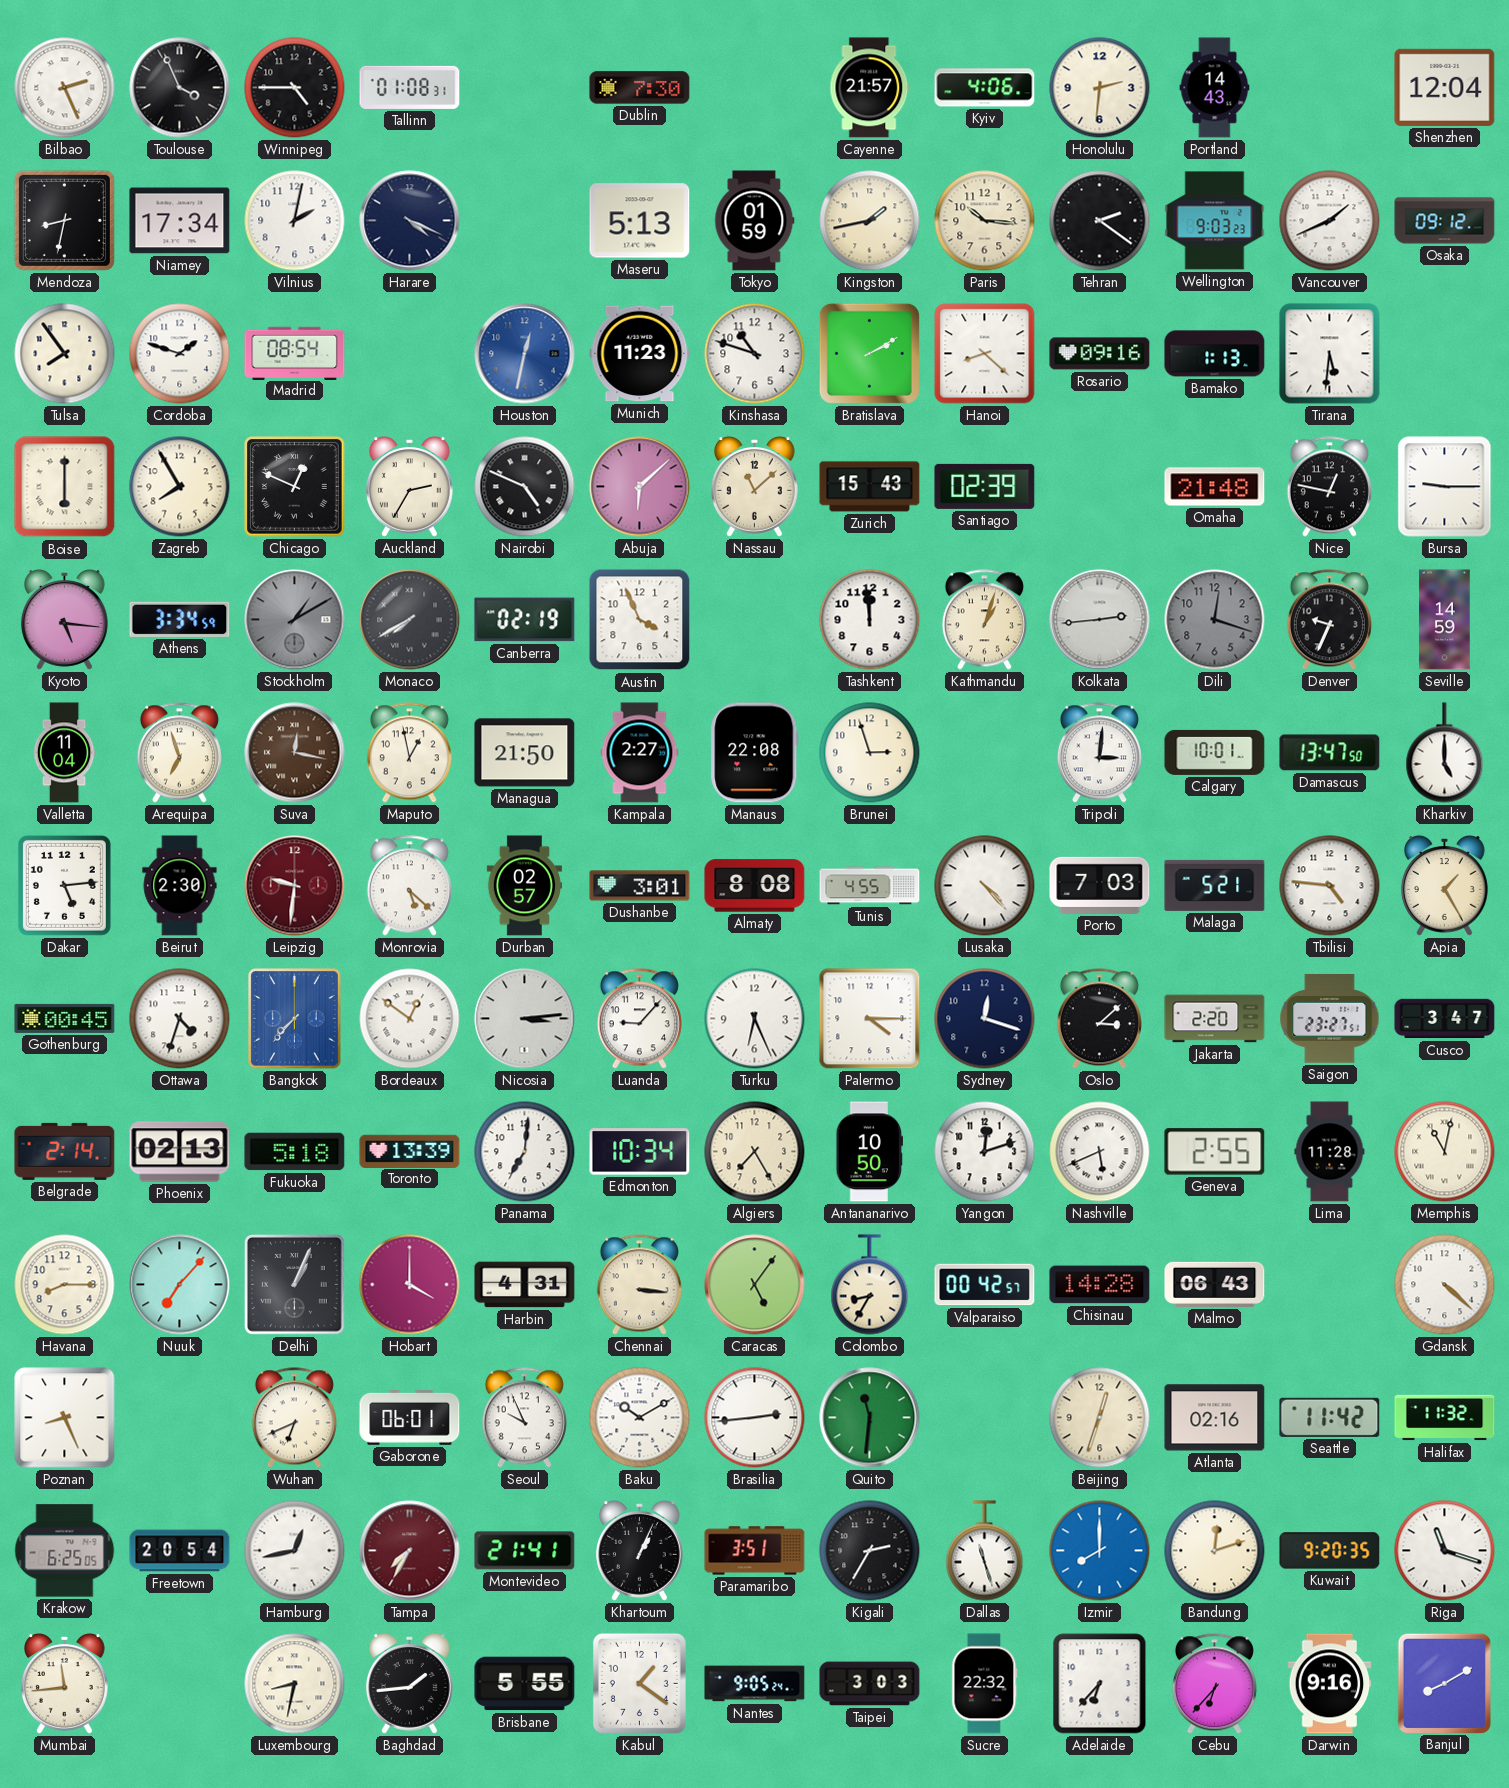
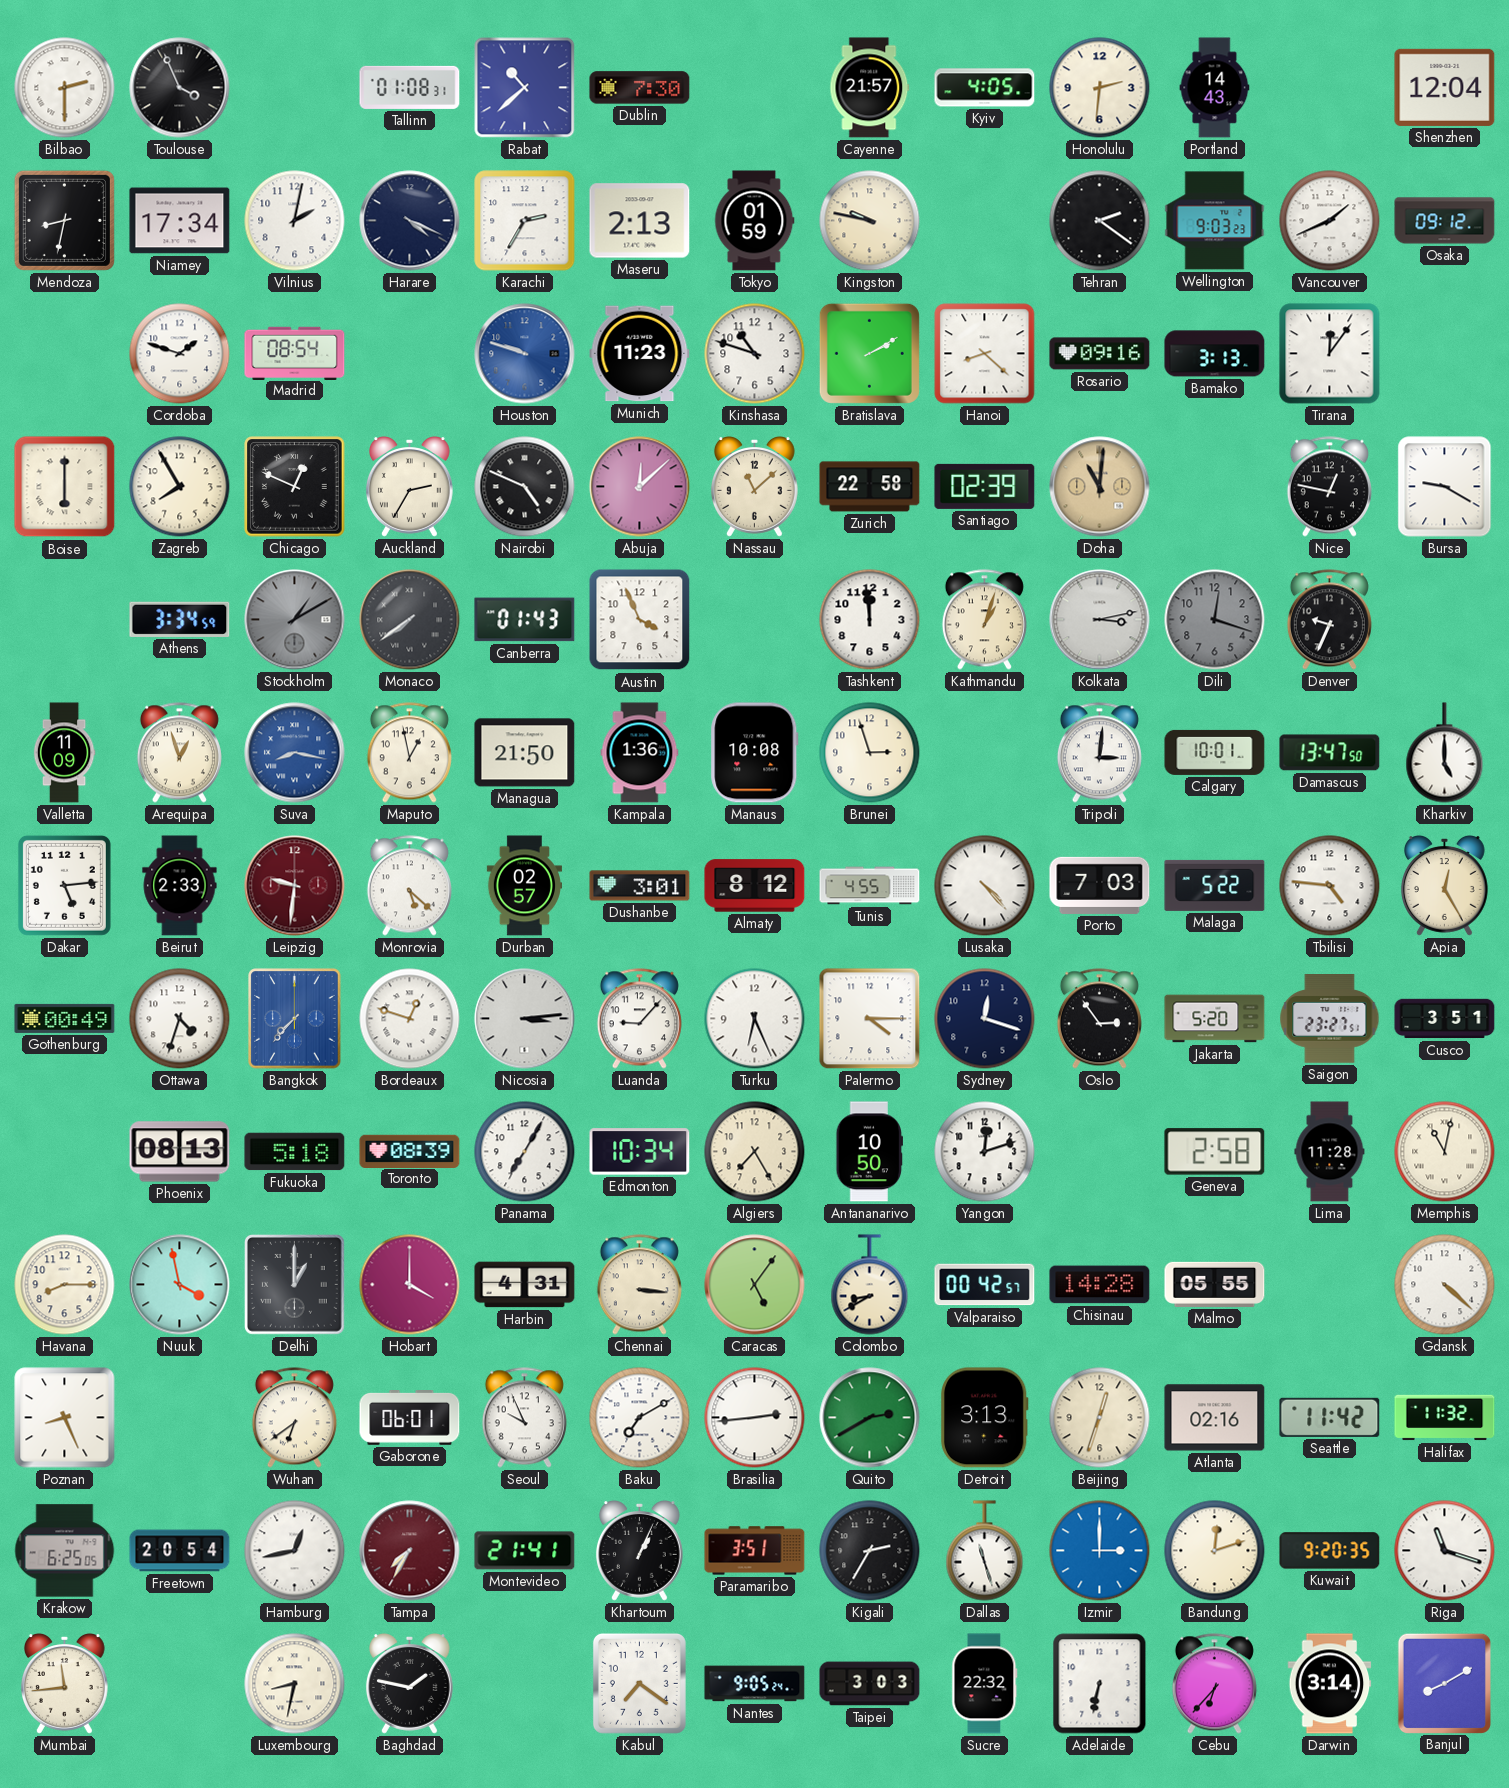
Bilbao: 2:26 -> 2:30 (65, 88)
Winnipeg: 4:45 -> none (295, 88)
Rabat: none -> 10:38 (525, 88)
Kyiv: 4:06 -> 4:05 (985, 88)
Karachi: none -> 2:35 (525, 221)
Maseru: 5:13 -> 2:13 (640, 221)
Kingston: 1:43 -> 9:47 (870, 221)
Paris: 10:16 -> none (985, 221)
Tulsa: 7:54 -> none (65, 354)
Houston: 12:32 -> 9:48 (525, 354)
Bamako: 1:13 -> 3:13 (1215, 354)
Tirana: 5:31 -> 12:06 (1330, 354)
Abuja: 6:08 -> 12:08 (640, 487)
Zurich: 15:43 -> 22:58 (870, 487)
Doha: none -> 11:01 (1100, 487)
Omaha: 21:48 -> none (1215, 487)
Bursa: 9:15 -> 9:20 (1445, 487)
Kyoto: 5:16 -> none (64, 620)
Monaco: 7:40 -> 7:39 (410, 620)
Canberra: 02:19 -> 01:43 (525, 620)
Kolkata: 2:44 -> 3:13 (1100, 620)
Seville: 14:59 -> none (1445, 620)
Valletta: 11:04 -> 11:09 (64, 753)
Arequipa: 6:57 -> 12:57 (179, 753)
Suva: 12:17 -> 8:17 (295, 753)
Suva dial: brown -> blue (295, 753)
Kampala: 2:27 -> 1:36 (640, 753)
Manaus: 22:08 -> 10:08 (755, 753)
Beirut: 2:30 -> 2:33 (180, 886)
Almaty: 8:08 -> 8:12 (755, 886)
Malaga: 5:21 -> 5:22 (1215, 885)
Apia: 1:25 -> 12:25 (1444, 886)
Gothenburg: 00:45 -> 00:49 (65, 1018)
Bordeaux: 12:51 -> 12:48 (410, 1019)
Oslo: 3:08 -> 2:54 (1099, 1019)
Jakarta: 2:20 -> 5:20 (1215, 1019)
Cusco: 3:47 -> 3:51 (1445, 1019)
Belgrade: 2:14 -> none (65, 1151)
Phoenix: 02:13 -> 08:13 (180, 1152)
Toronto: 13:39 -> 08:39 (410, 1151)
Panama: 7:01 -> 7:05 (525, 1152)
Nashville: 5:41 -> none (1100, 1152)
Geneva: 2:55 -> 2:58 (1215, 1152)
Nuuk: 7:07 -> 3:58 (180, 1285)
Delhi: 1:04 -> 1:00 (295, 1285)
Colombo: 8:35 -> 8:40 (870, 1285)
Malmo: 06:43 -> 05:55 (1215, 1284)
Wuhan: 6:41 -> 6:39 (294, 1418)
Baku: 10:10 -> 7:10 (640, 1418)
Quito: 11:31 -> 2:40 (870, 1418)
Detroit: none -> 3:13 (984, 1418)
Izmir: 8:00 -> 3:00 (1100, 1551)
Baghdad: 1:44 -> 1:47 (409, 1684)
Brisbane: 5:55 -> none (525, 1684)
Kabul: 1:21 -> 7:21 (639, 1683)
Adelaide: 6:37 -> 6:32 (1100, 1684)
Darwin: 9:16 -> 3:14 (1330, 1684)
